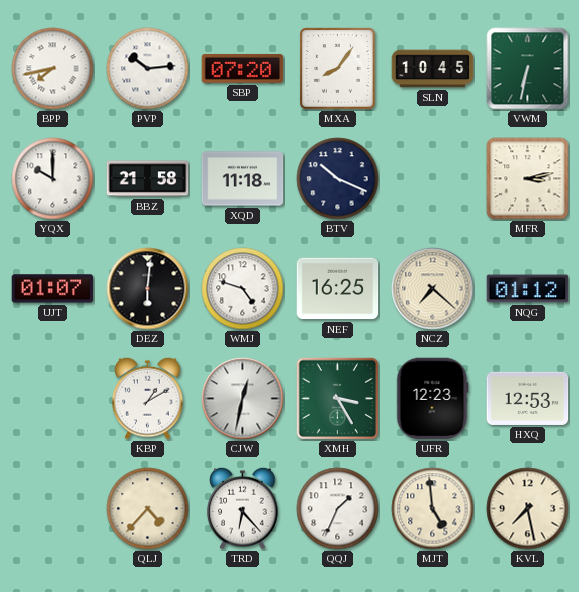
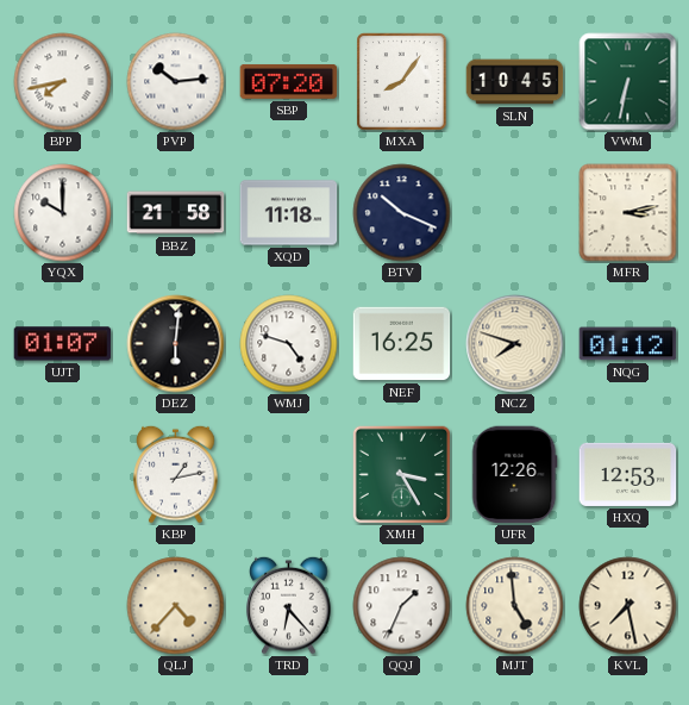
NCZ: 7:22 -> 7:48 (515, 344)
KBP: 1:10 -> 1:13 (176, 474)
CJW: 12:32 -> none (243, 399)
UFR: 12:23 -> 12:26 (514, 475)
